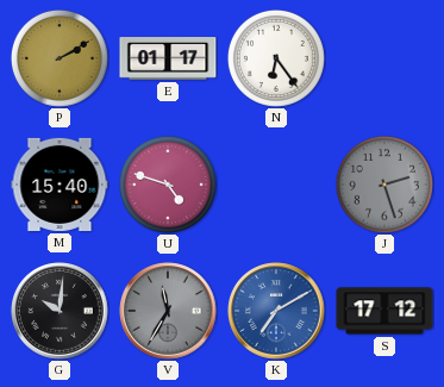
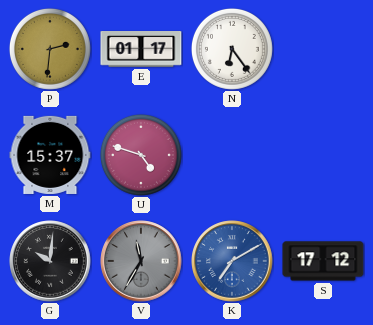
P: 2:10 -> 2:31 (50, 49)
M: 15:40 -> 15:37 (50, 155)
J: 2:27 -> none (384, 185)
